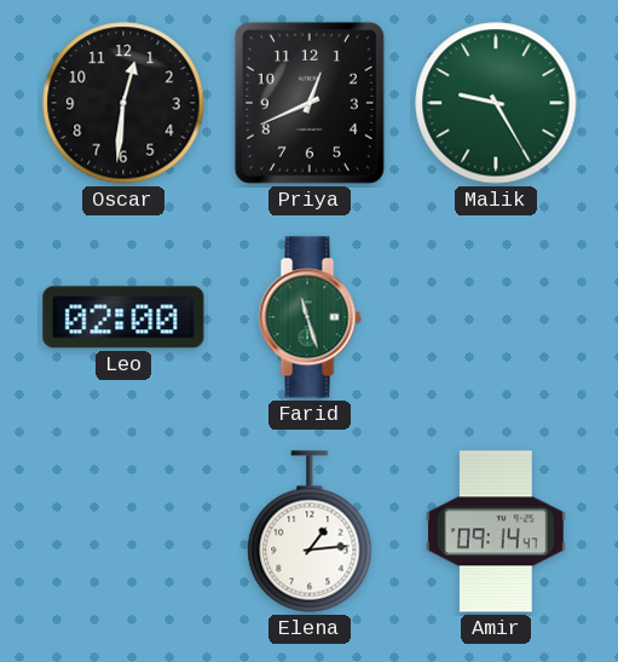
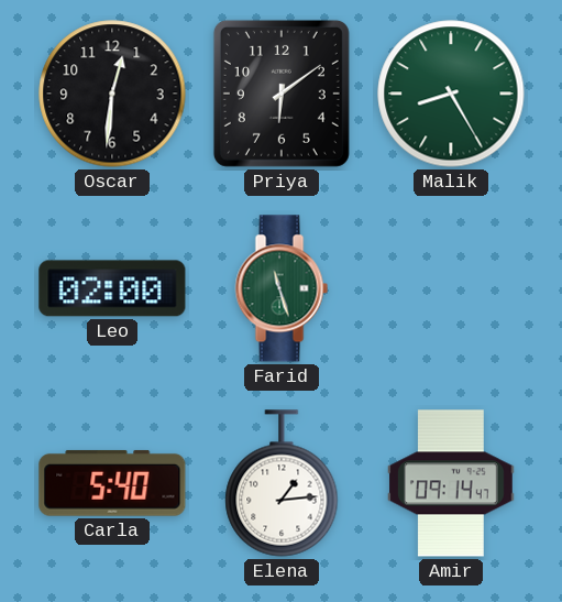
Priya: 12:41 -> 6:09 (282, 94)
Malik: 9:25 -> 8:25 (451, 94)
Carla: none -> 5:40 (112, 483)
